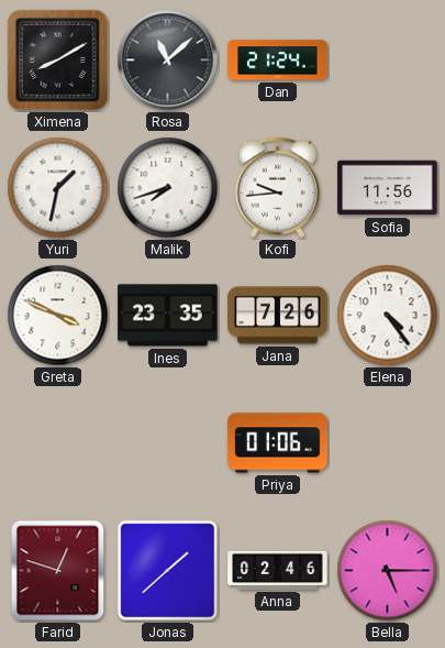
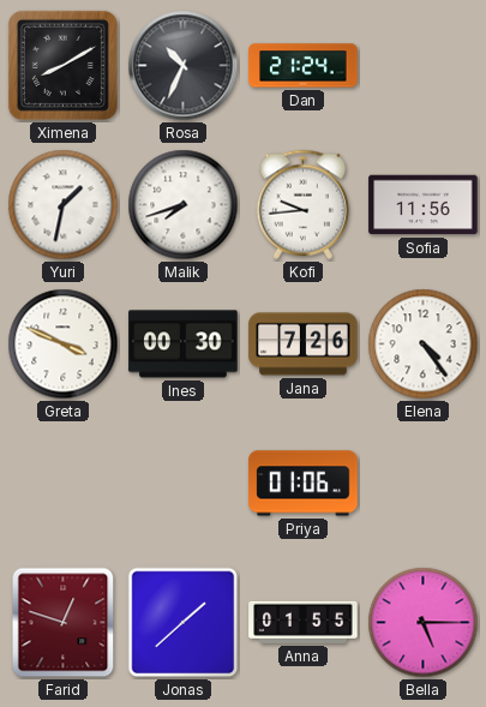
Rosa: 11:08 -> 10:34 (184, 66)
Ines: 23:35 -> 00:30 (184, 344)
Anna: 02:46 -> 01:55 (304, 622)
